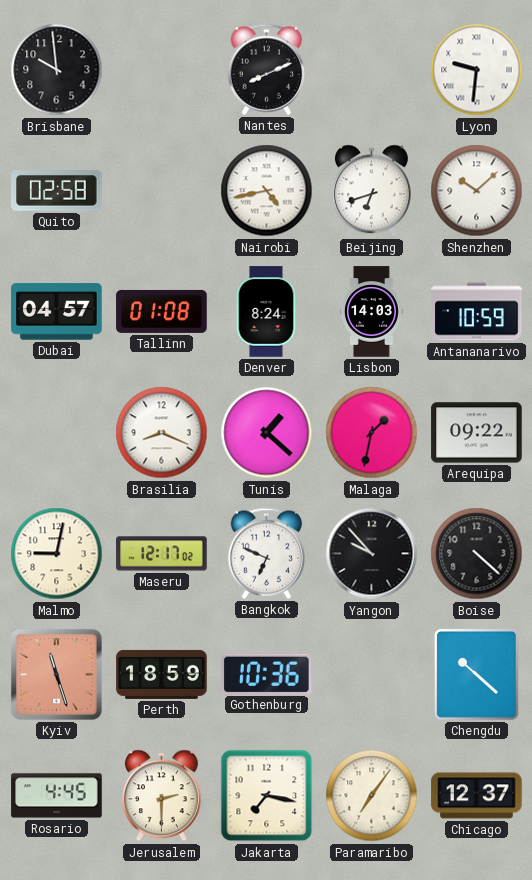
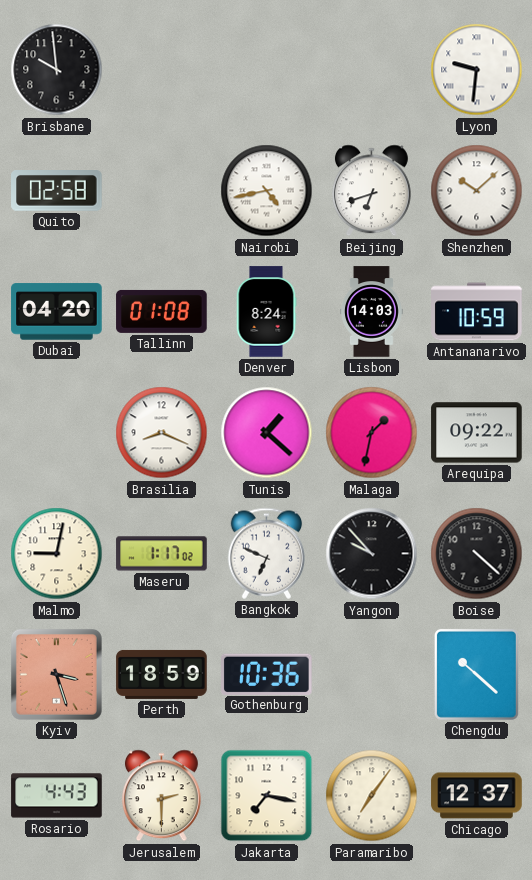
Nantes: 8:11 -> none (267, 69)
Dubai: 04:57 -> 04:20 (57, 312)
Maseru: 12:17 -> 1:17 (162, 554)
Kyiv: 11:27 -> 3:27 (56, 674)
Rosario: 4:45 -> 4:43 (57, 796)
